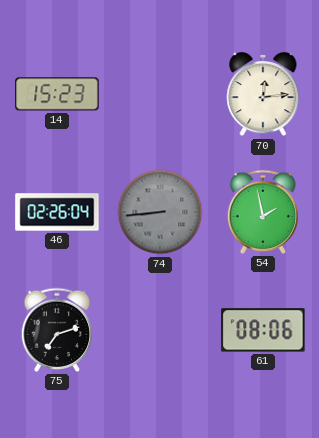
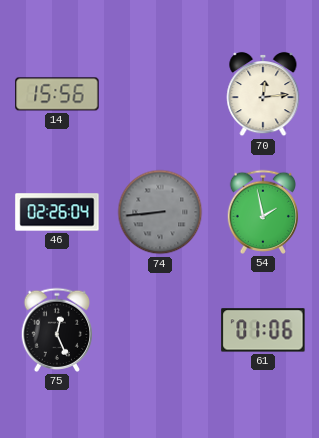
14: 15:23 -> 15:56 (57, 94)
75: 7:12 -> 12:26 (56, 330)
61: 08:06 -> 01:06 (263, 330)
